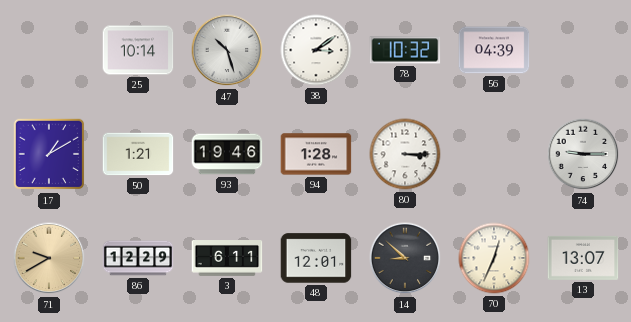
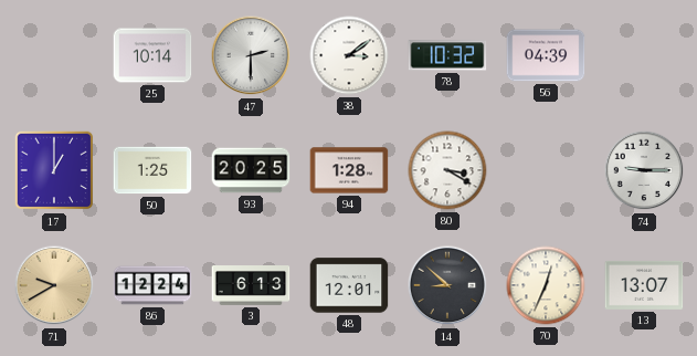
47: 10:27 -> 2:30 (251, 55)
17: 1:10 -> 1:00 (54, 170)
50: 1:21 -> 1:25 (152, 170)
93: 19:46 -> 20:25 (251, 170)
80: 3:15 -> 3:20 (447, 170)
86: 12:29 -> 12:24 (152, 285)
3: 6:11 -> 6:13 (251, 286)
